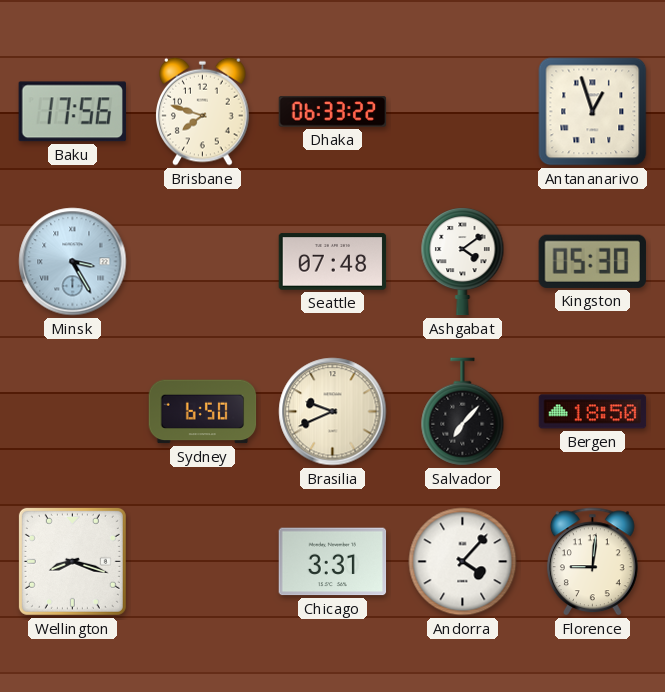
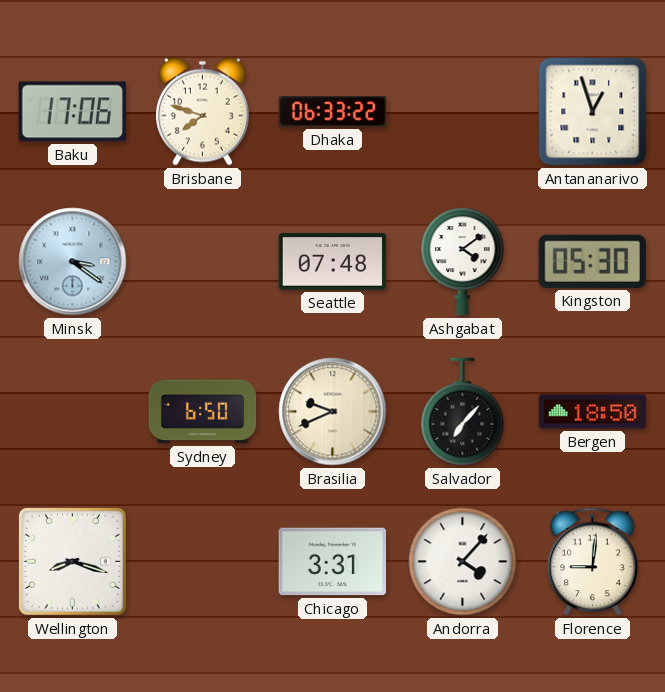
Baku: 17:56 -> 17:06 (72, 112)
Minsk: 3:25 -> 3:21 (73, 262)
